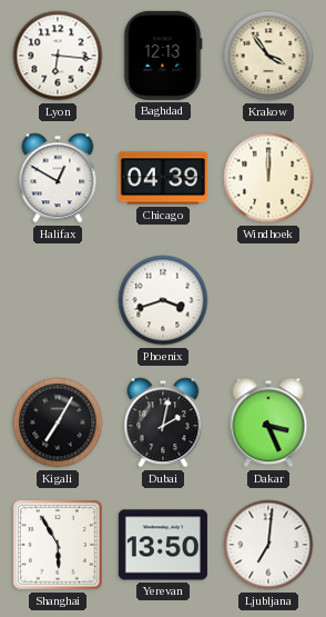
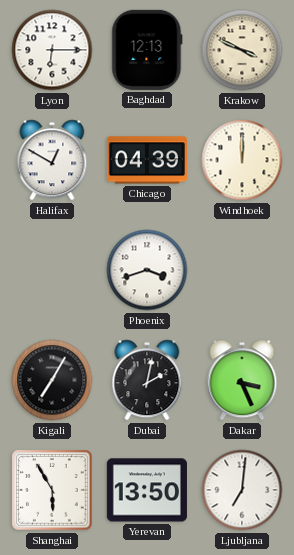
Lyon: 6:16 -> 6:15 (52, 50)
Krakow: 3:54 -> 3:49 (242, 50)
